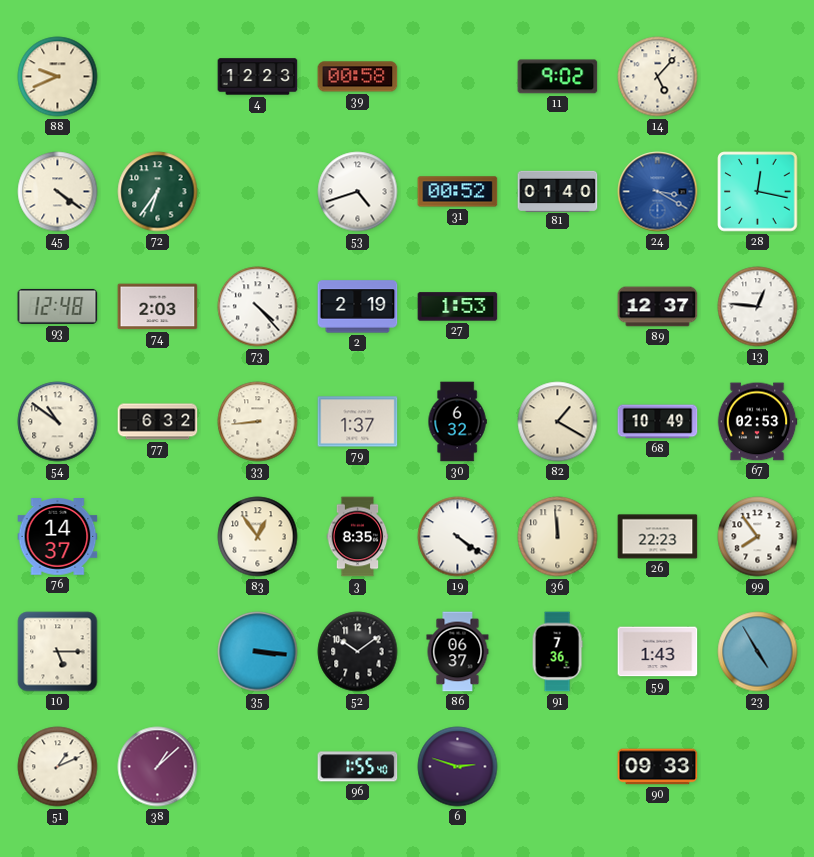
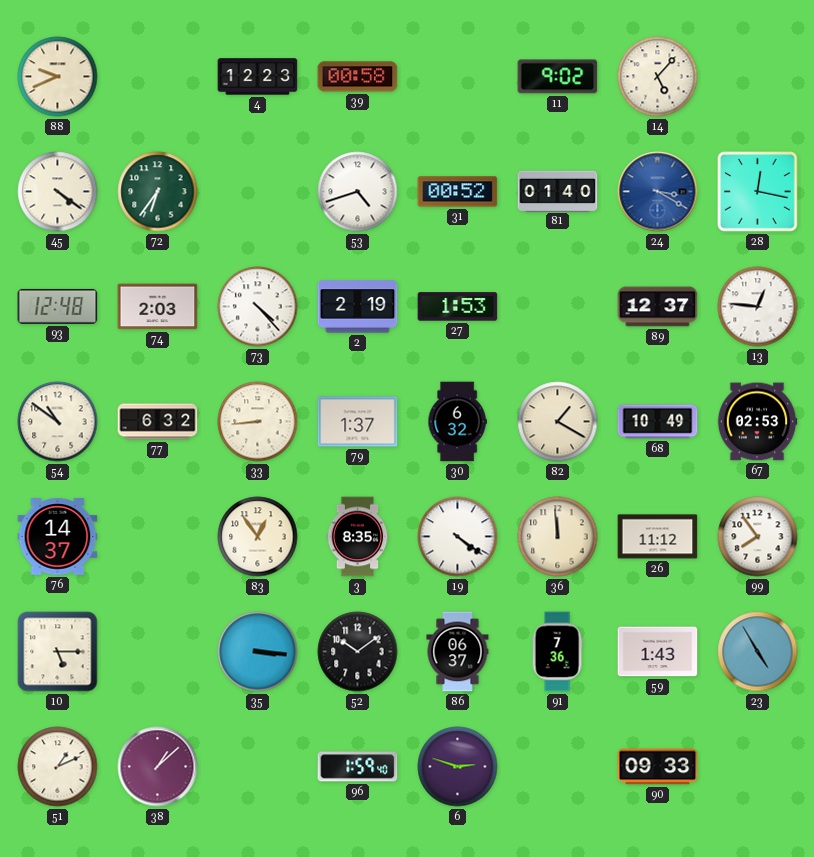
26: 22:23 -> 11:12 (658, 537)
96: 1:55 -> 1:59 (358, 767)
